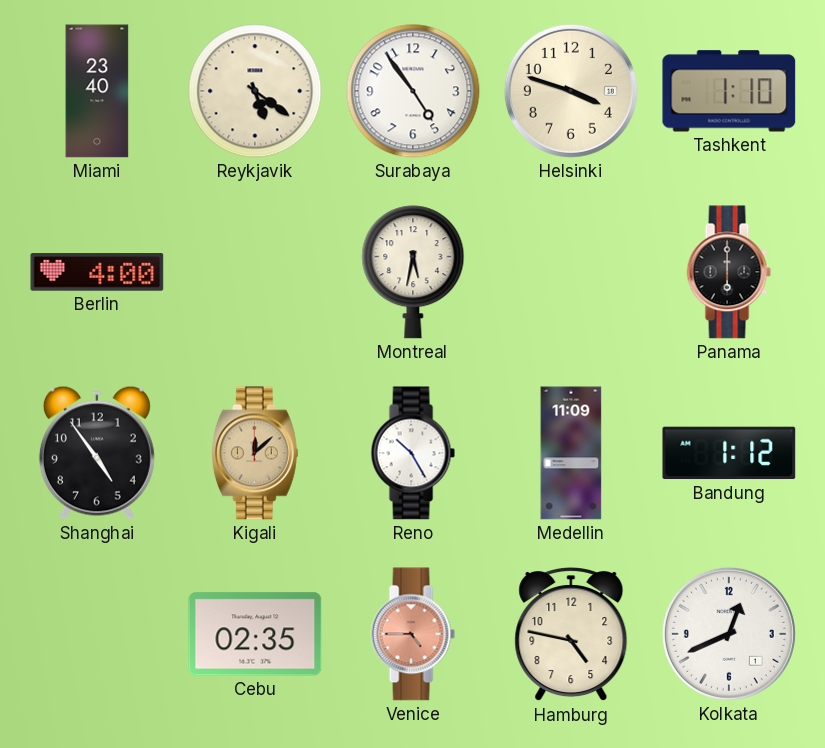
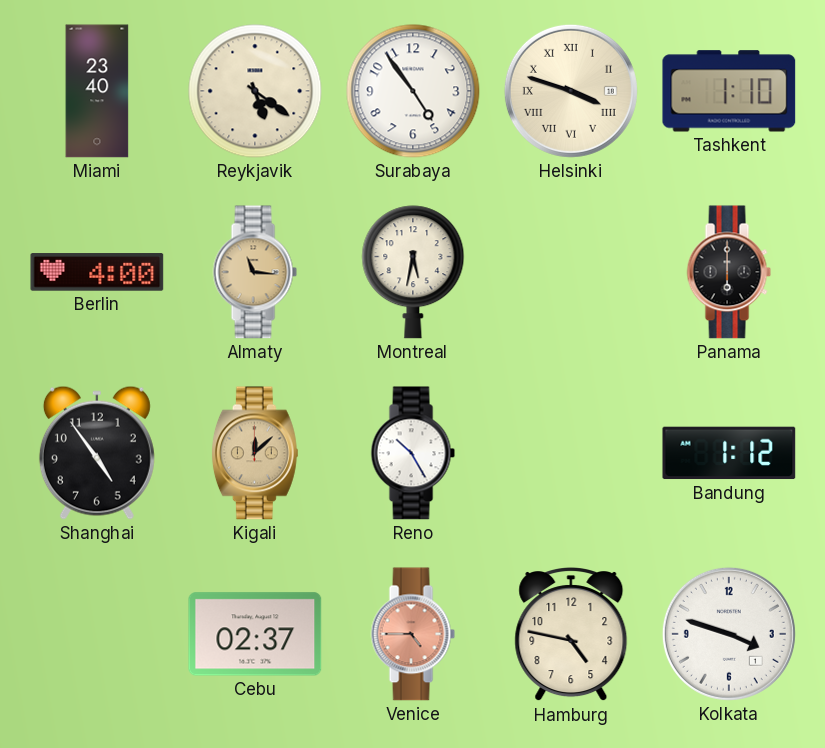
Helsinki numerals: Arabic -> Roman (571, 91)
Almaty: none -> 11:16 (255, 272)
Medellin: 11:09 -> none (571, 453)
Cebu: 02:35 -> 02:37 (255, 634)
Kolkata: 12:41 -> 3:48 (729, 634)
